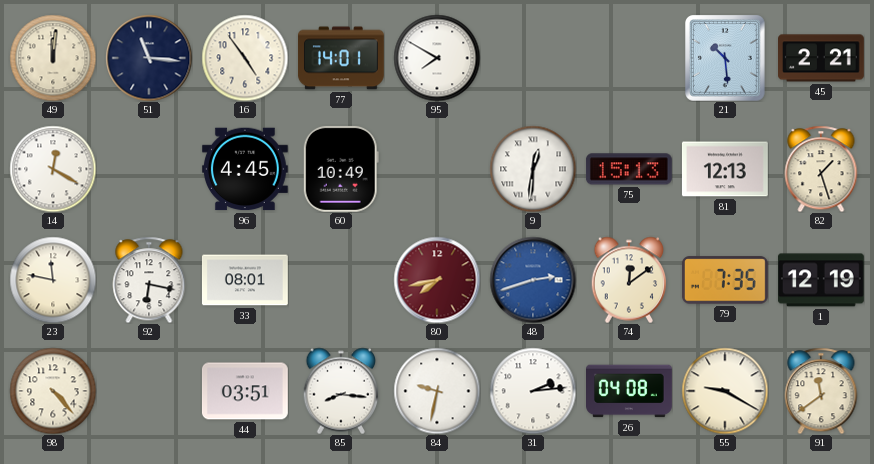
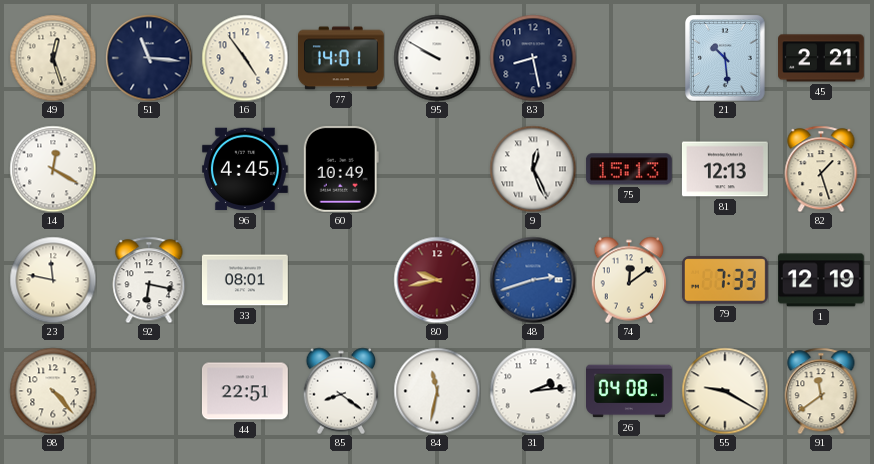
49: 12:01 -> 12:27 (53, 58)
95: 7:50 -> 9:50 (437, 58)
83: none -> 8:28 (533, 58)
9: 12:31 -> 12:26 (533, 169)
80: 7:43 -> 9:43 (437, 280)
79: 7:35 -> 7:33 (725, 280)
44: 03:51 -> 22:51 (245, 391)
85: 8:16 -> 8:21 (341, 391)
84: 9:32 -> 11:32 (437, 391)
